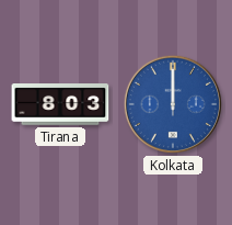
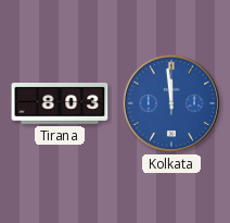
Kolkata: 12:00 -> 11:59 (171, 103)
